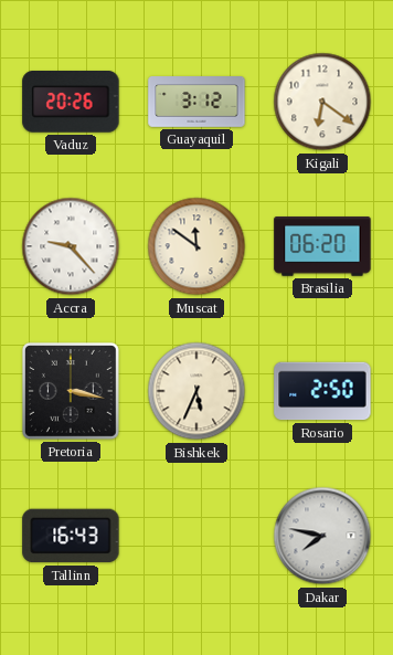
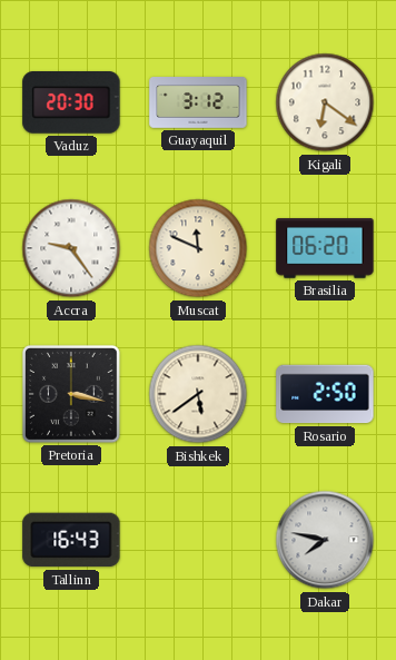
Vaduz: 20:26 -> 20:30 (71, 102)
Accra: 9:23 -> 9:24 (71, 248)
Muscat: 11:51 -> 11:49 (198, 248)
Bishkek: 5:34 -> 5:39 (198, 394)
